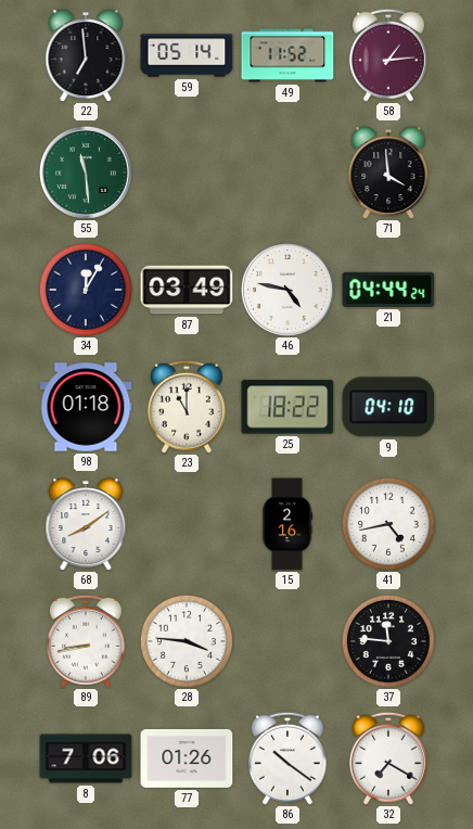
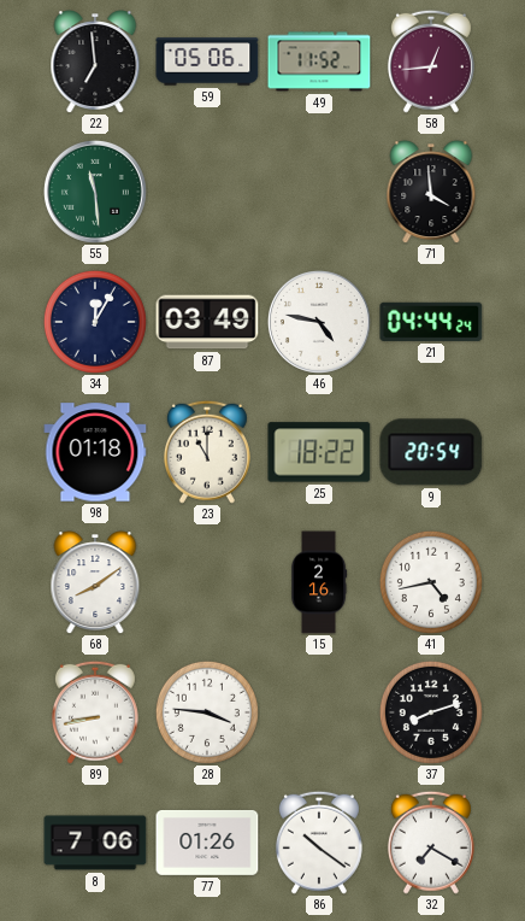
59: 05:14 -> 05:06 (207, 61)
58: 1:14 -> 12:44 (431, 61)
9: 04:10 -> 20:54 (431, 452)
37: 11:46 -> 8:12 (431, 712)
